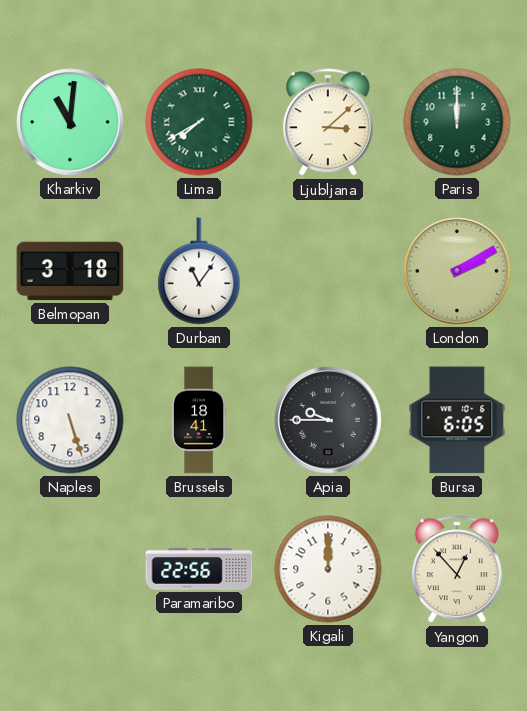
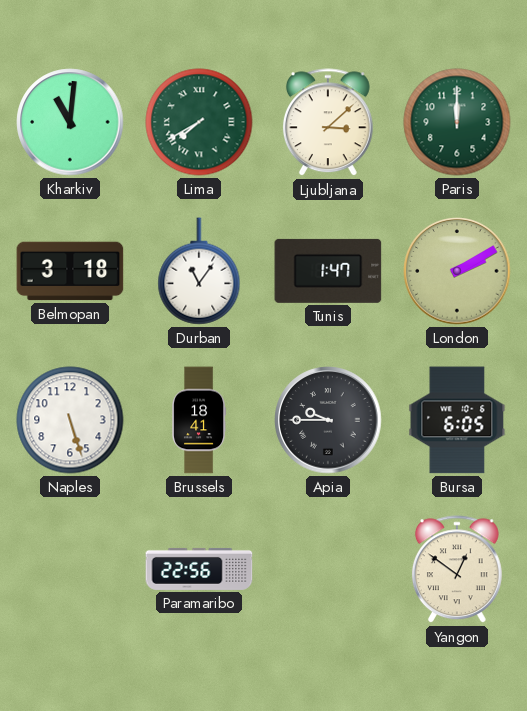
Tunis: none -> 1:47 (328, 271)
Kigali: 12:00 -> none (328, 569)
Yangon: 12:53 -> 12:51 (457, 570)
